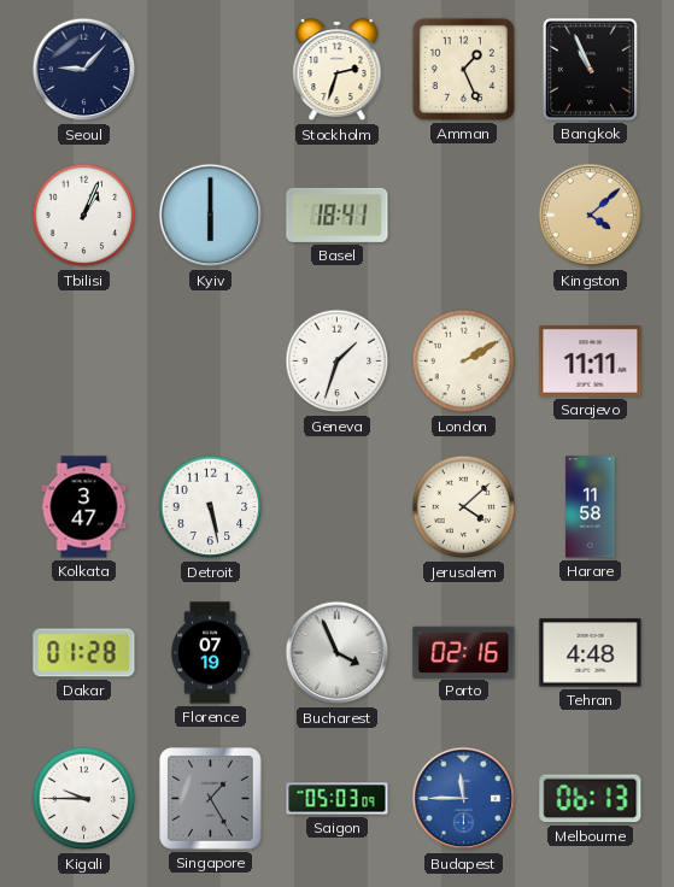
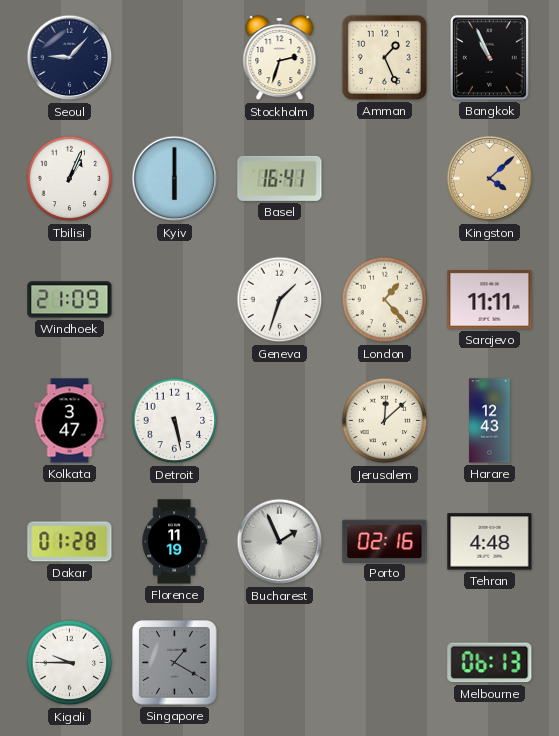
Basel: 18:41 -> 16:41 (280, 178)
Windhoek: none -> 21:09 (70, 300)
London: 2:10 -> 1:23 (385, 300)
Jerusalem: 4:08 -> 12:08 (385, 421)
Harare: 11:58 -> 12:43 (490, 421)
Florence: 07:19 -> 11:19 (174, 542)
Bucharest: 3:56 -> 1:56 (280, 542)
Singapore: 1:25 -> 1:20 (175, 663)
Saigon: 05:03 -> none (338, 799)
Budapest: 11:45 -> none (464, 799)
